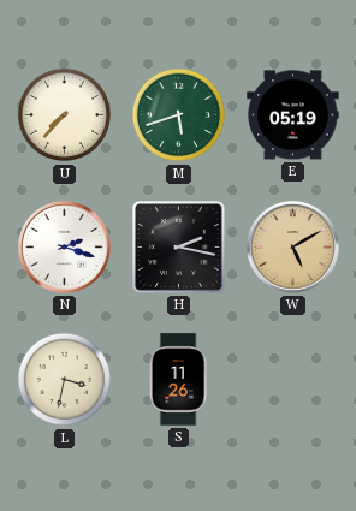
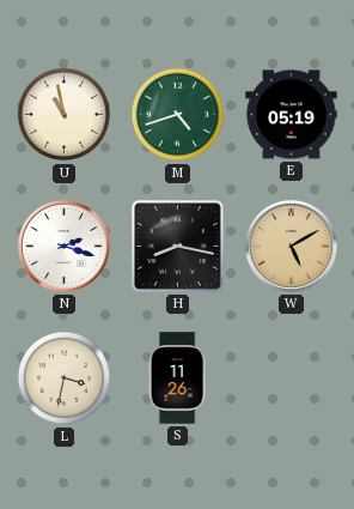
U: 7:37 -> 10:58 (65, 115)
M: 5:42 -> 4:42 (178, 115)
H: 2:17 -> 8:17 (178, 247)
